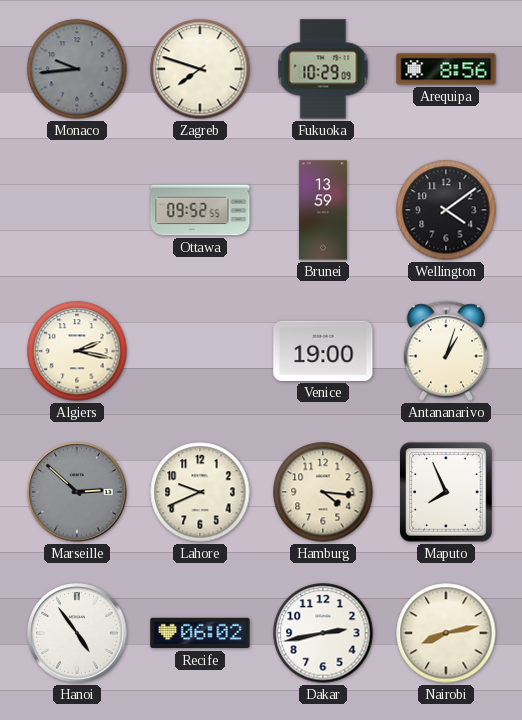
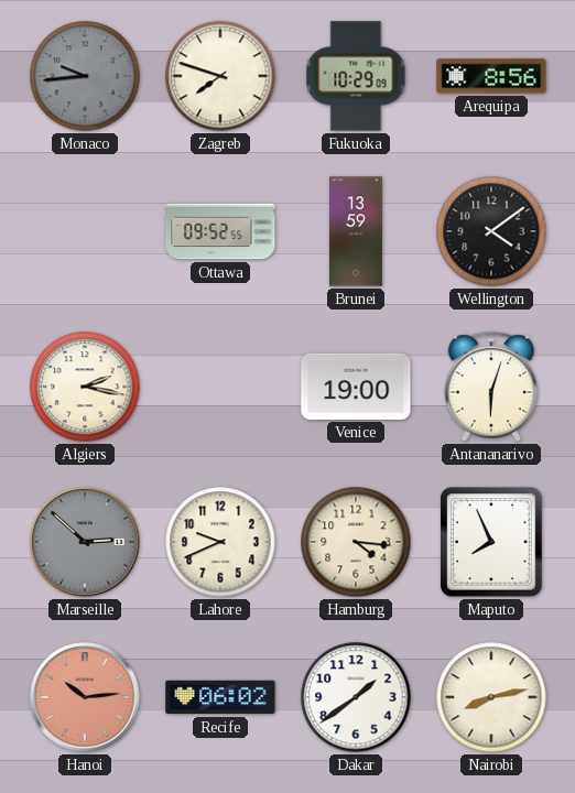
Antananarivo: 1:03 -> 6:03 (491, 387)
Hanoi: 4:54 -> 10:14 (85, 697)
Hanoi dial: white -> salmon (85, 697)
Dakar: 2:43 -> 1:39 (356, 697)
